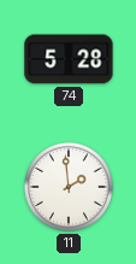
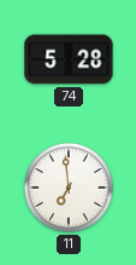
11: 1:59 -> 6:59 (70, 189)
